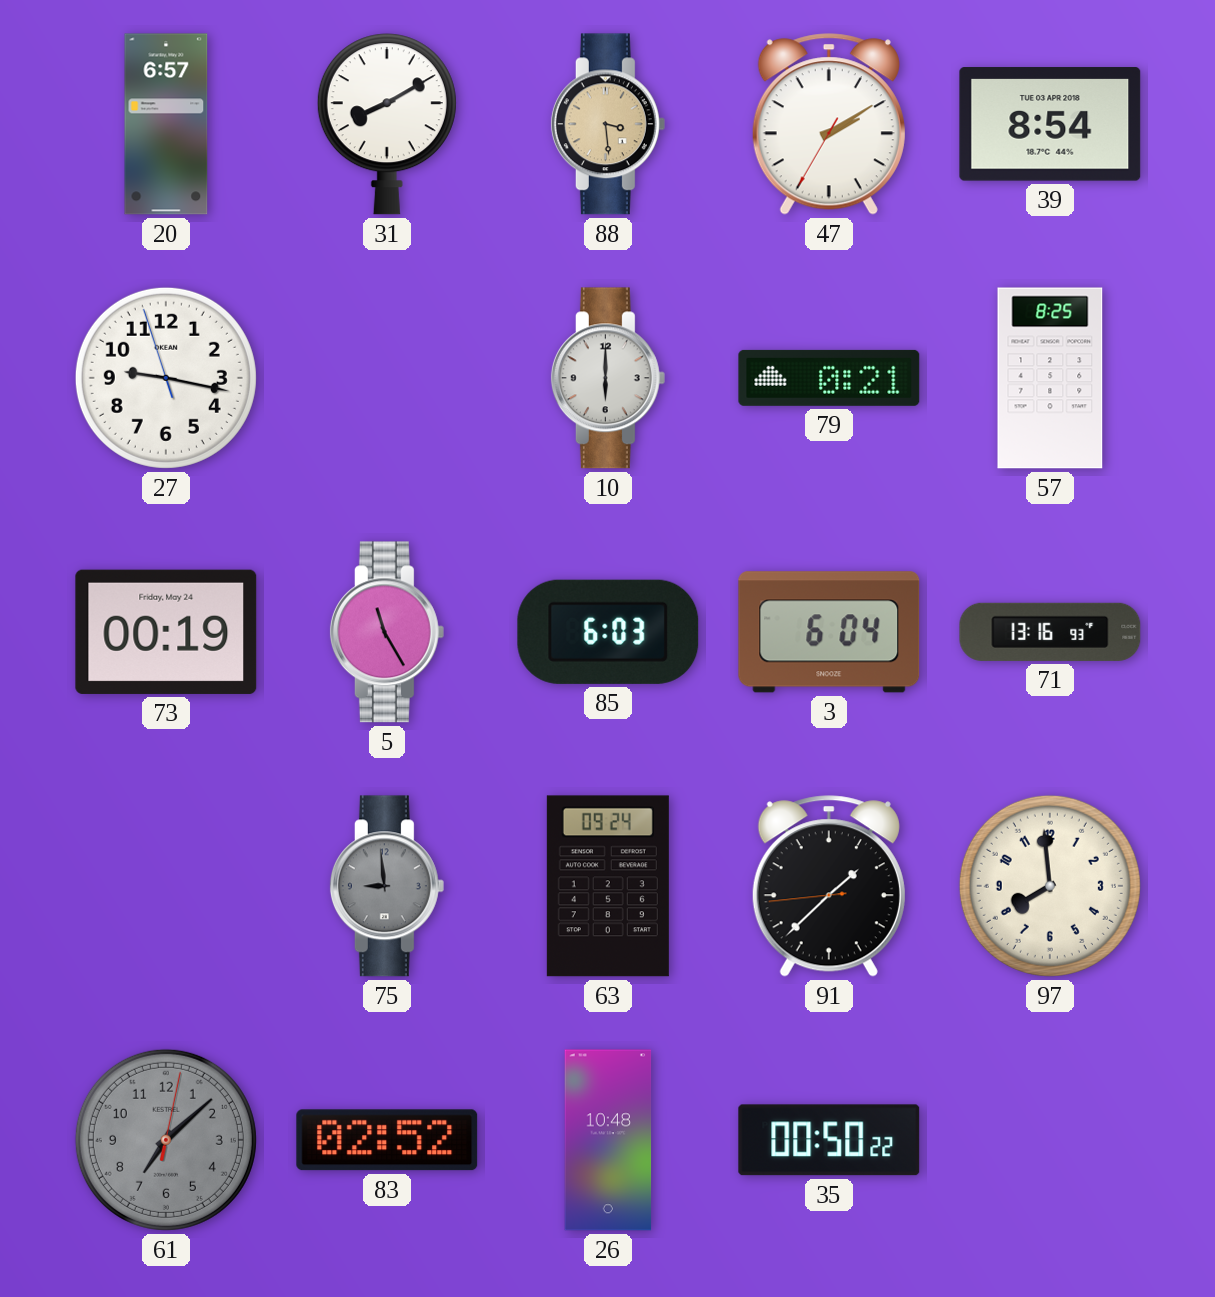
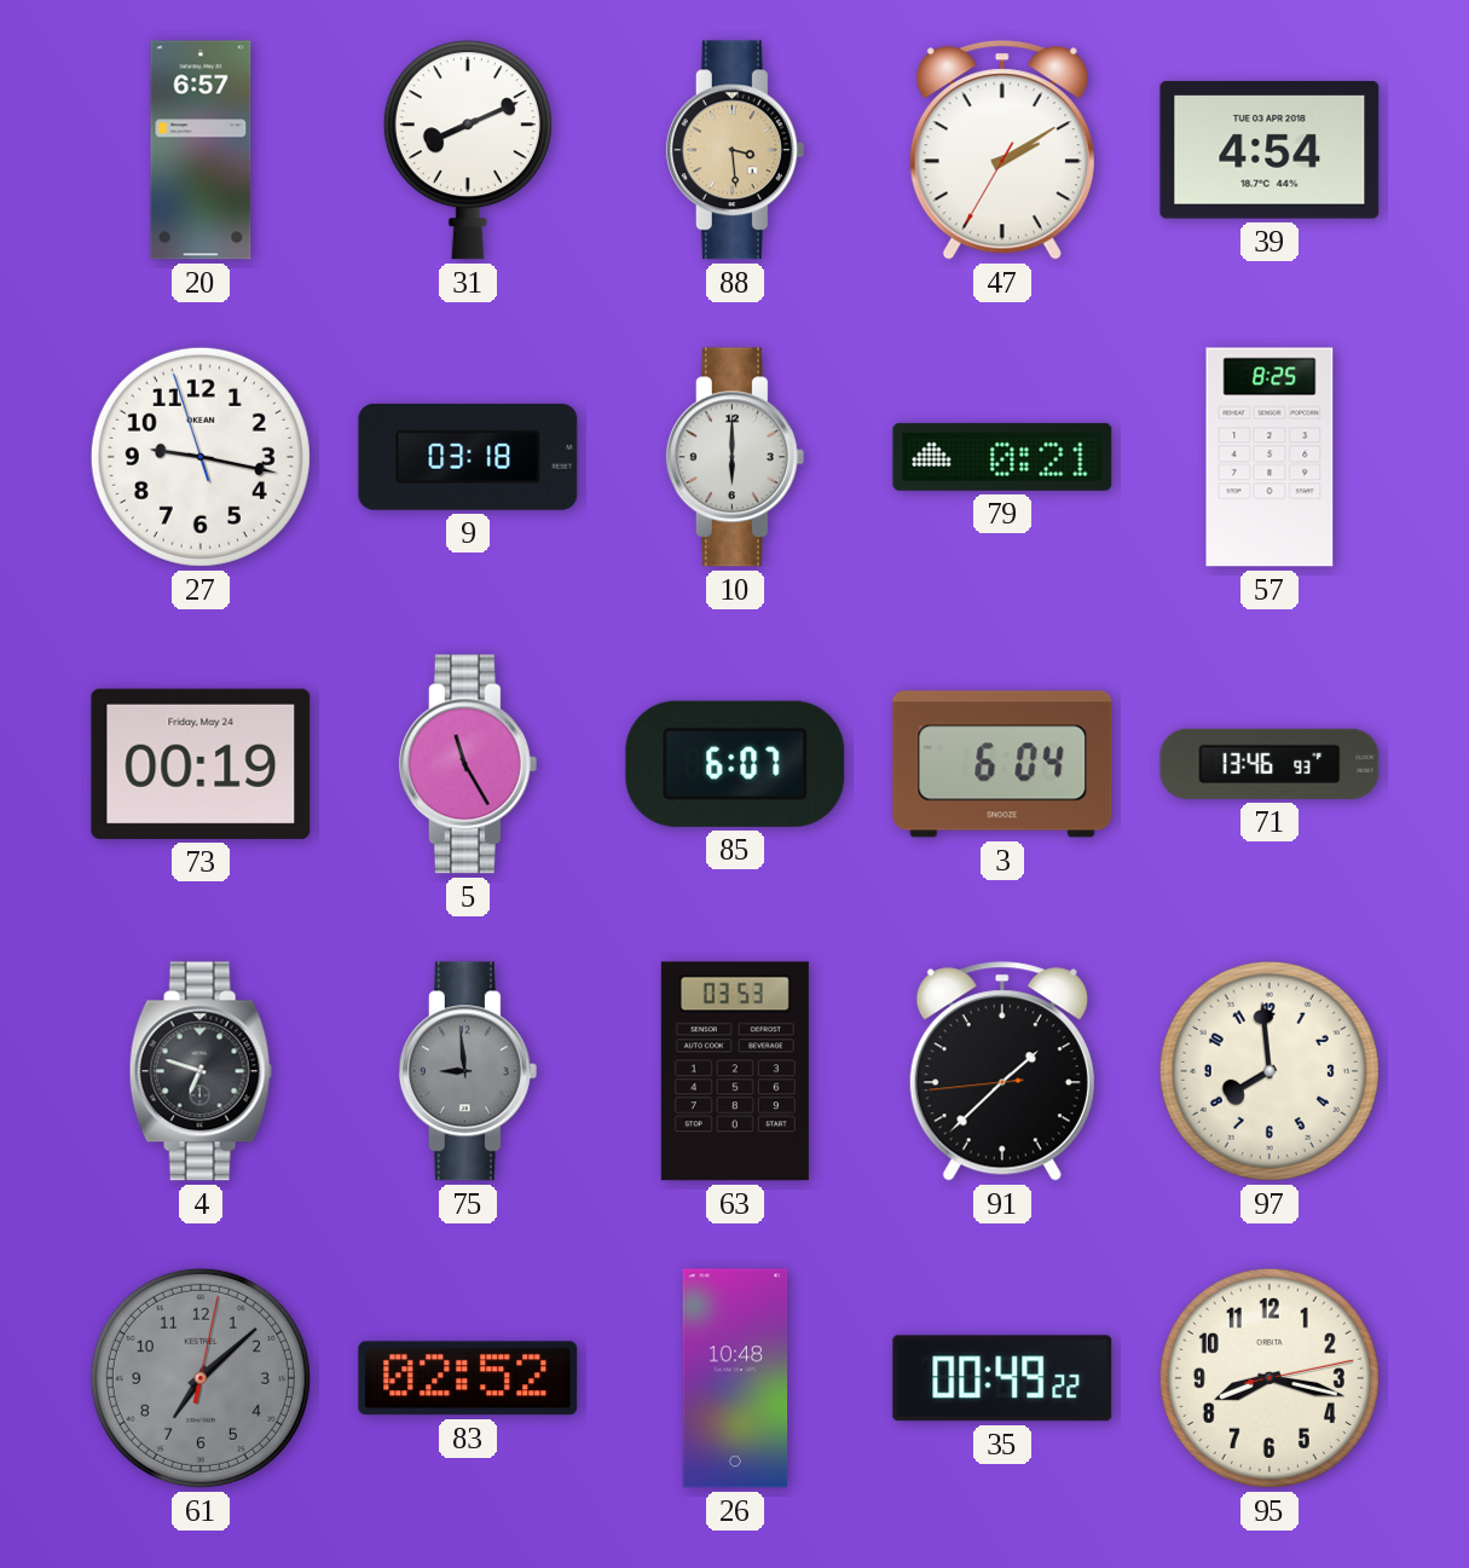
31: 8:10 -> 8:11 (468, 150)
39: 8:54 -> 4:54 (1270, 150)
9: none -> 03:18 (468, 457)
85: 6:03 -> 6:07 (735, 764)
71: 13:16 -> 13:46 (1270, 764)
4: none -> 6:48 (201, 1071)
63: 09:24 -> 03:53 (735, 1071)
35: 00:50 -> 00:49 (1002, 1378)
95: none -> 8:17 (1270, 1378)
